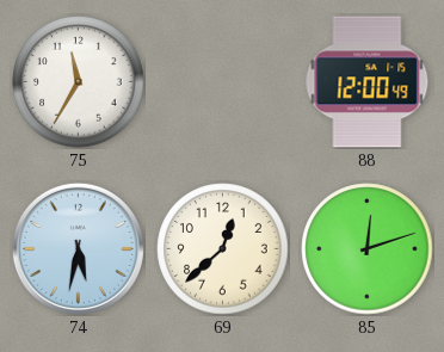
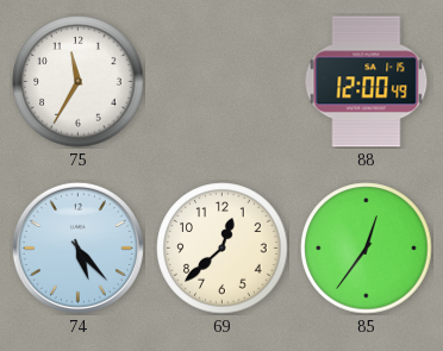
74: 5:32 -> 5:23 (77, 247)
85: 12:12 -> 12:36 (367, 249)
